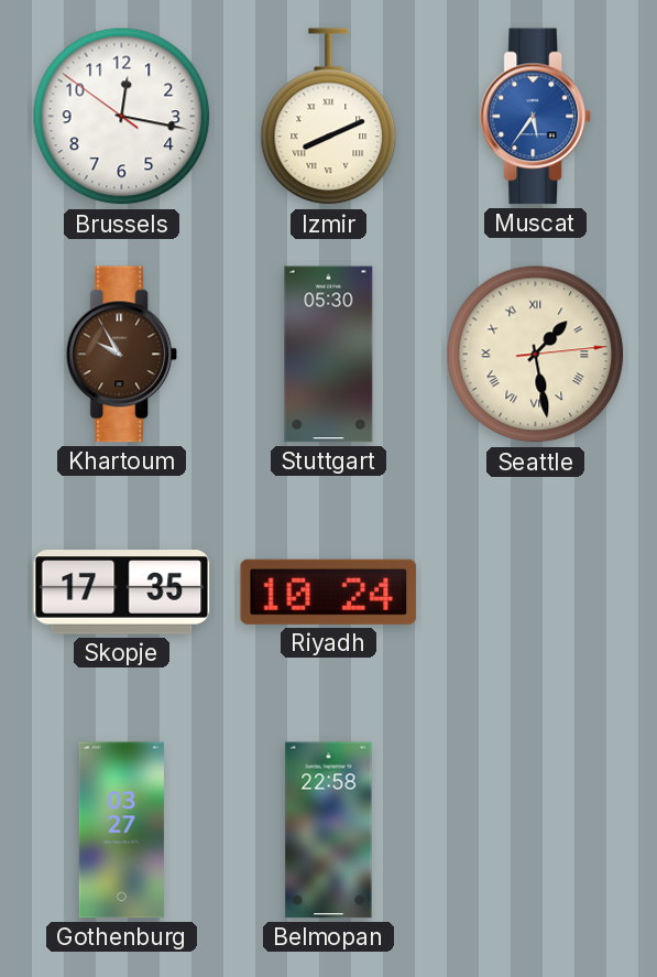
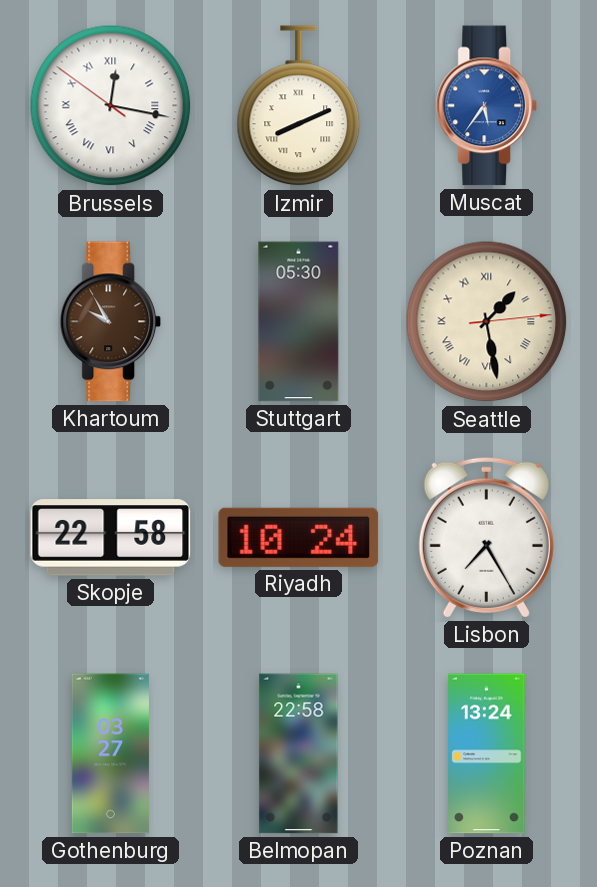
Brussels numerals: Arabic -> Roman (111, 106)
Skopje: 17:35 -> 22:58 (111, 538)
Lisbon: none -> 7:25 (486, 537)
Poznan: none -> 13:24 (487, 754)
